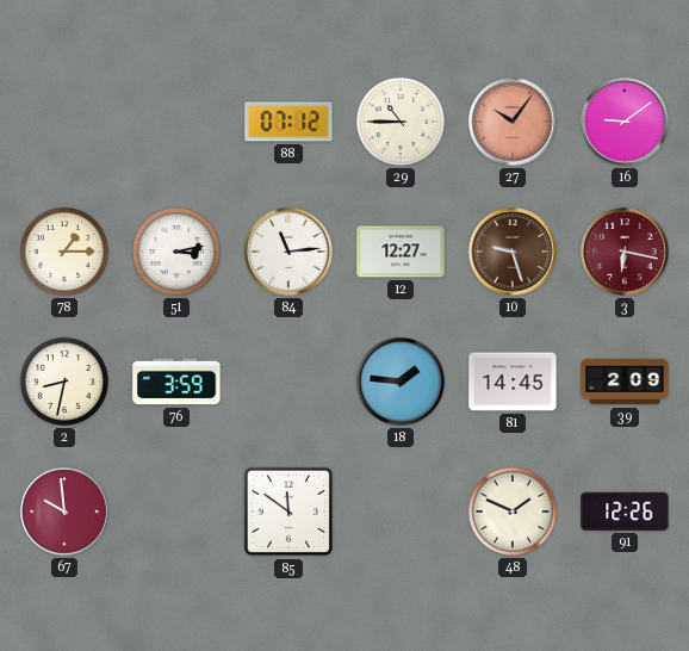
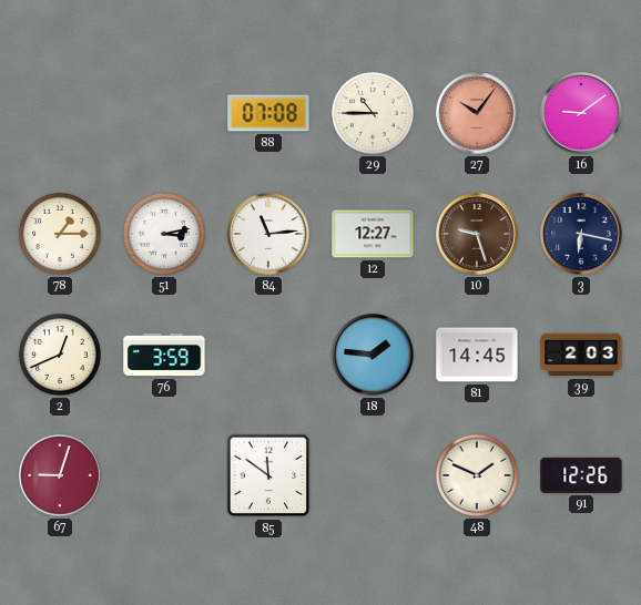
88: 07:12 -> 07:08 (268, 113)
3 dial: burgundy -> navy (581, 234)
2: 8:32 -> 12:41 (60, 355)
39: 2:09 -> 2:03 (581, 355)
67: 9:59 -> 9:03 (60, 475)
